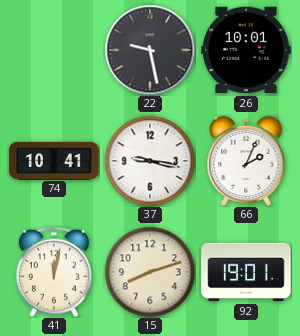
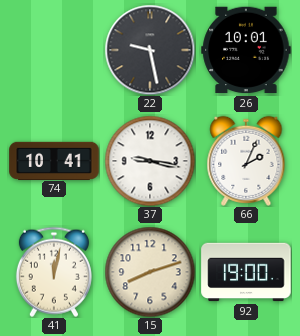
92: 19:01 -> 19:00 (246, 272)
